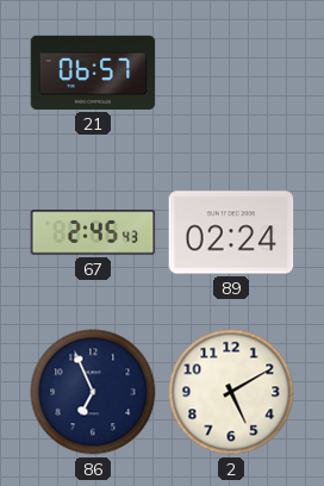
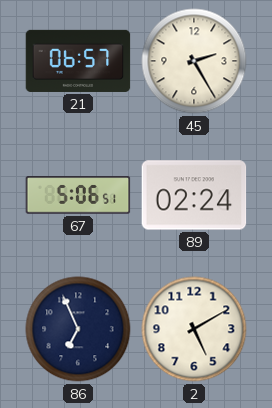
45: none -> 2:25 (194, 61)
67: 2:45 -> 5:06 (78, 195)
